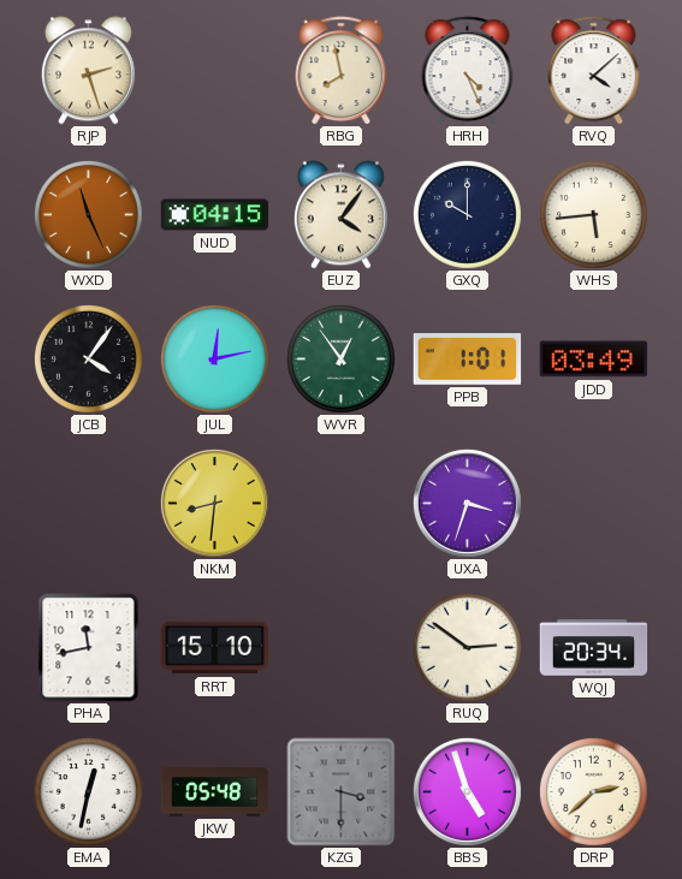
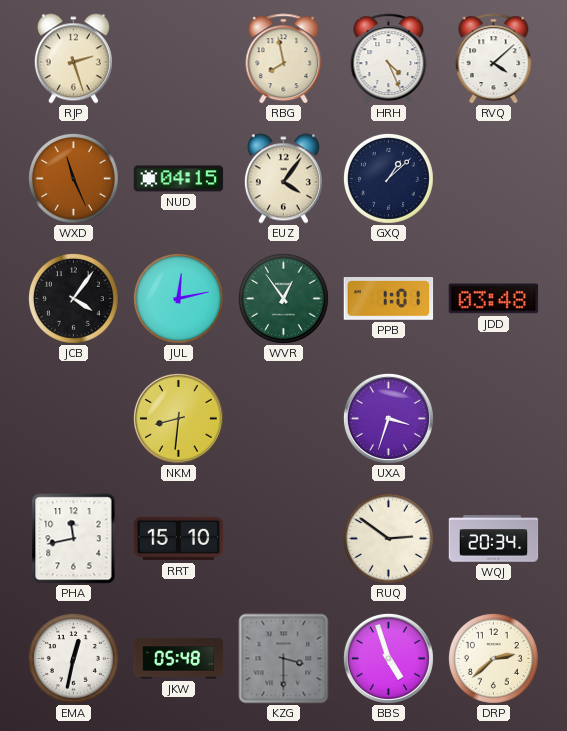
GXQ: 10:00 -> 1:08 (388, 178)
WHS: 5:44 -> none (593, 214)
JDD: 03:49 -> 03:48 (494, 299)
